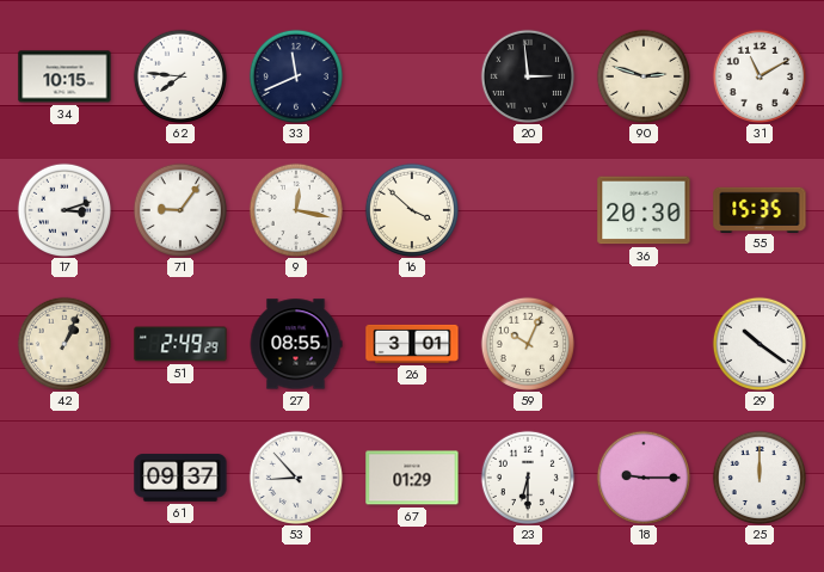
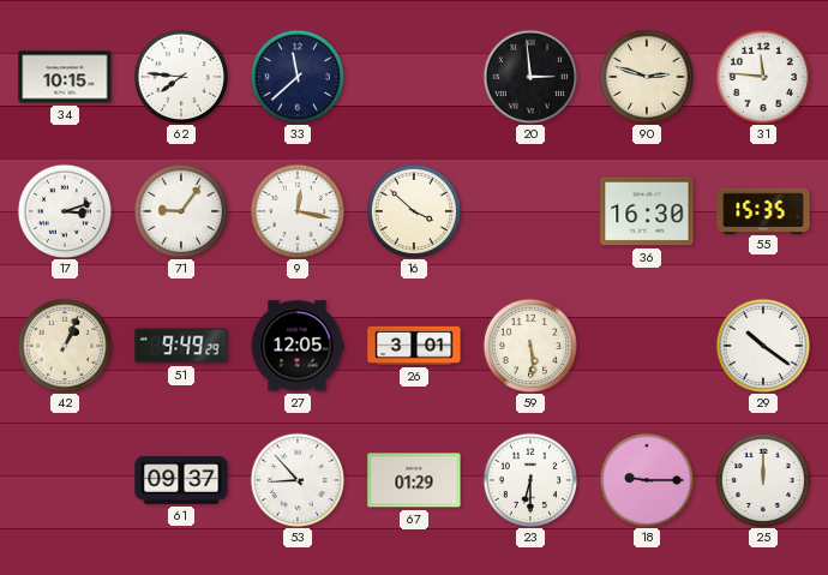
33: 11:41 -> 11:38 (296, 76)
31: 11:10 -> 11:46 (762, 76)
36: 20:30 -> 16:30 (647, 211)
51: 2:49 -> 9:49 (181, 346)
27: 08:55 -> 12:05 (298, 346)
59: 10:04 -> 5:29 (529, 345)
